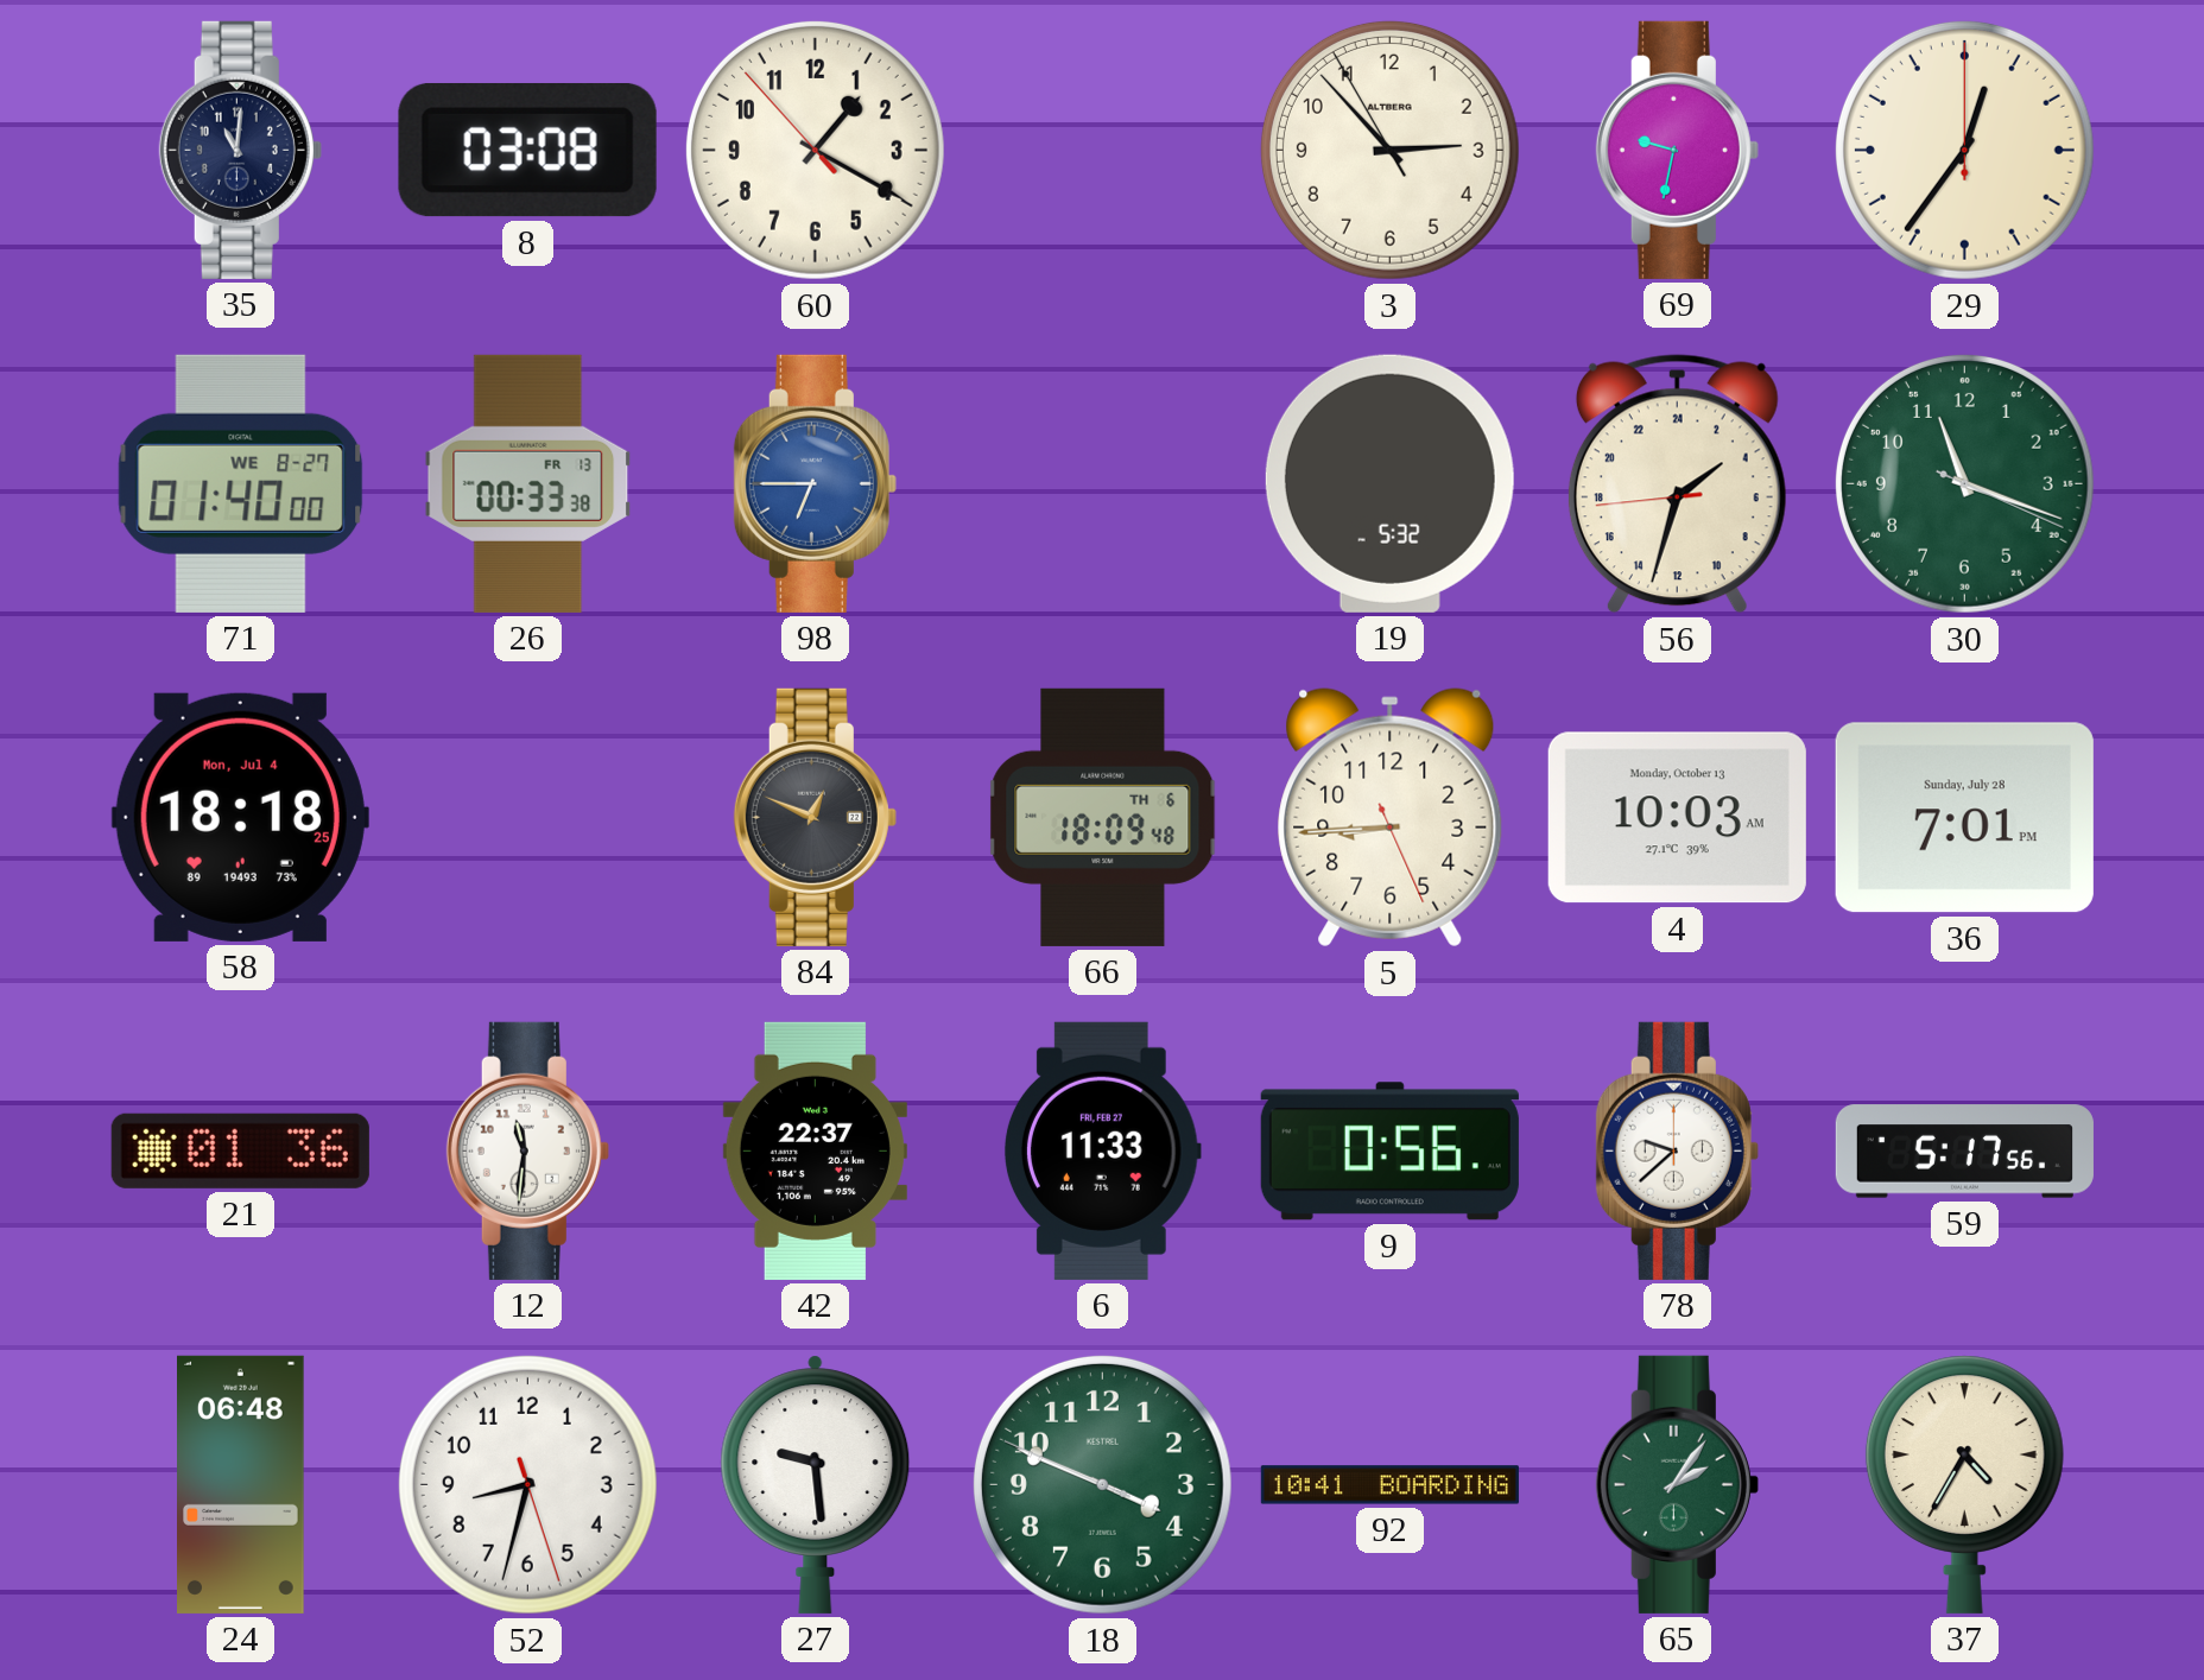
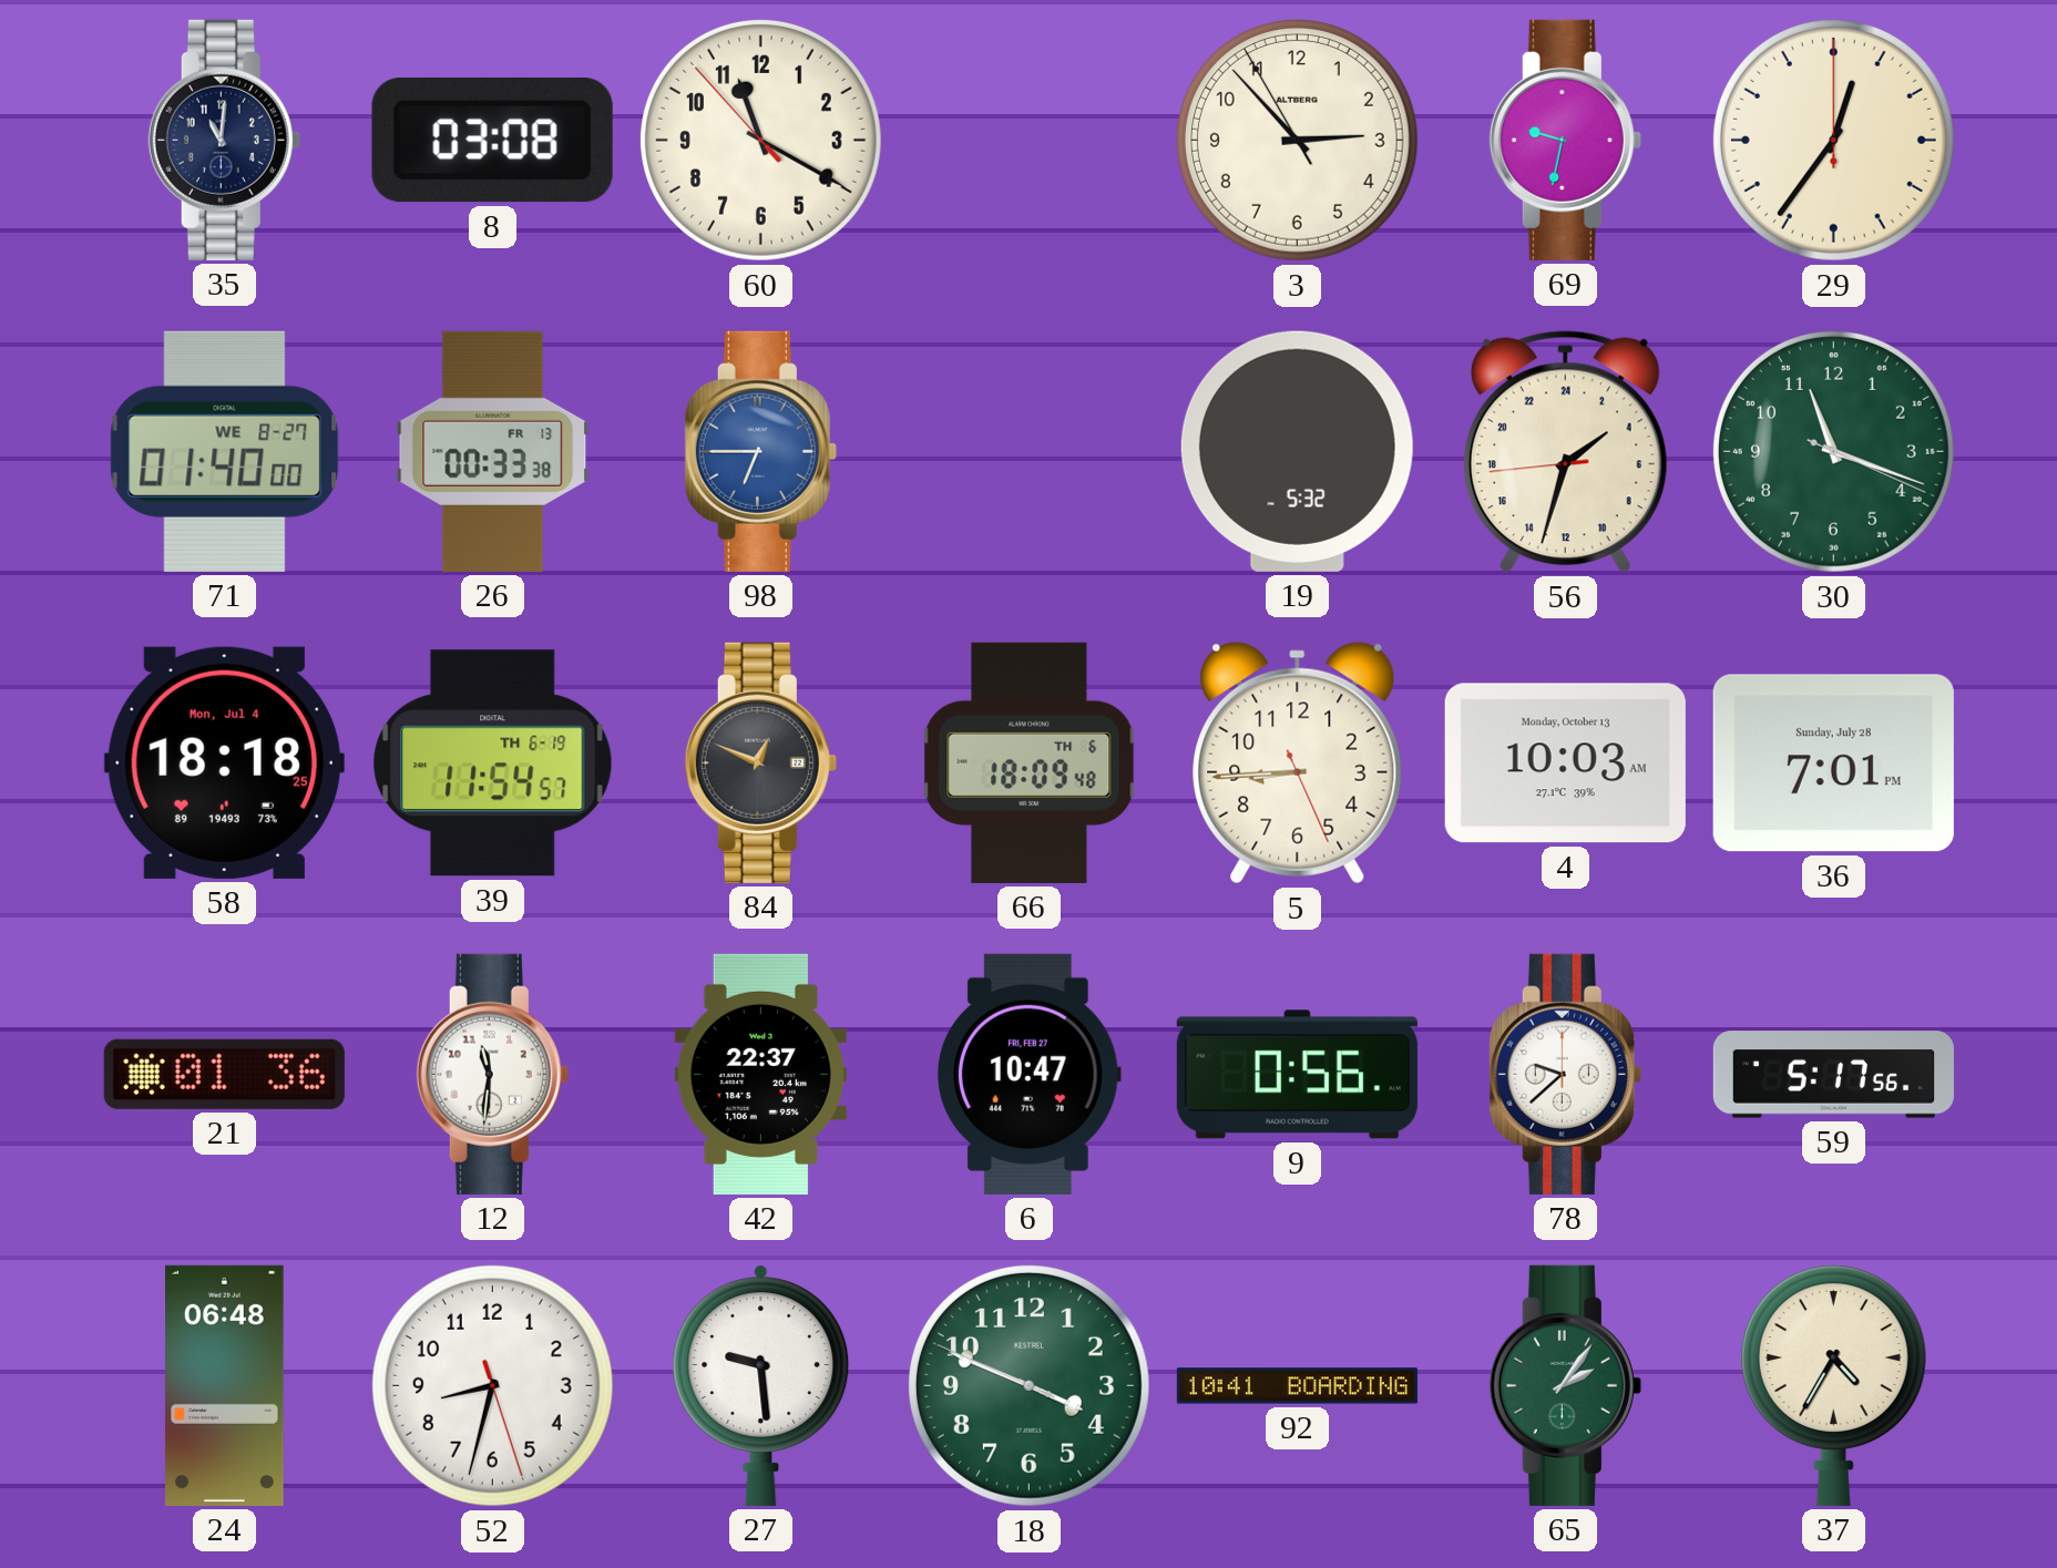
60: 1:19 -> 11:19 (760, 140)
39: none -> 11:54 (493, 763)
6: 11:33 -> 10:47 (1028, 1074)
